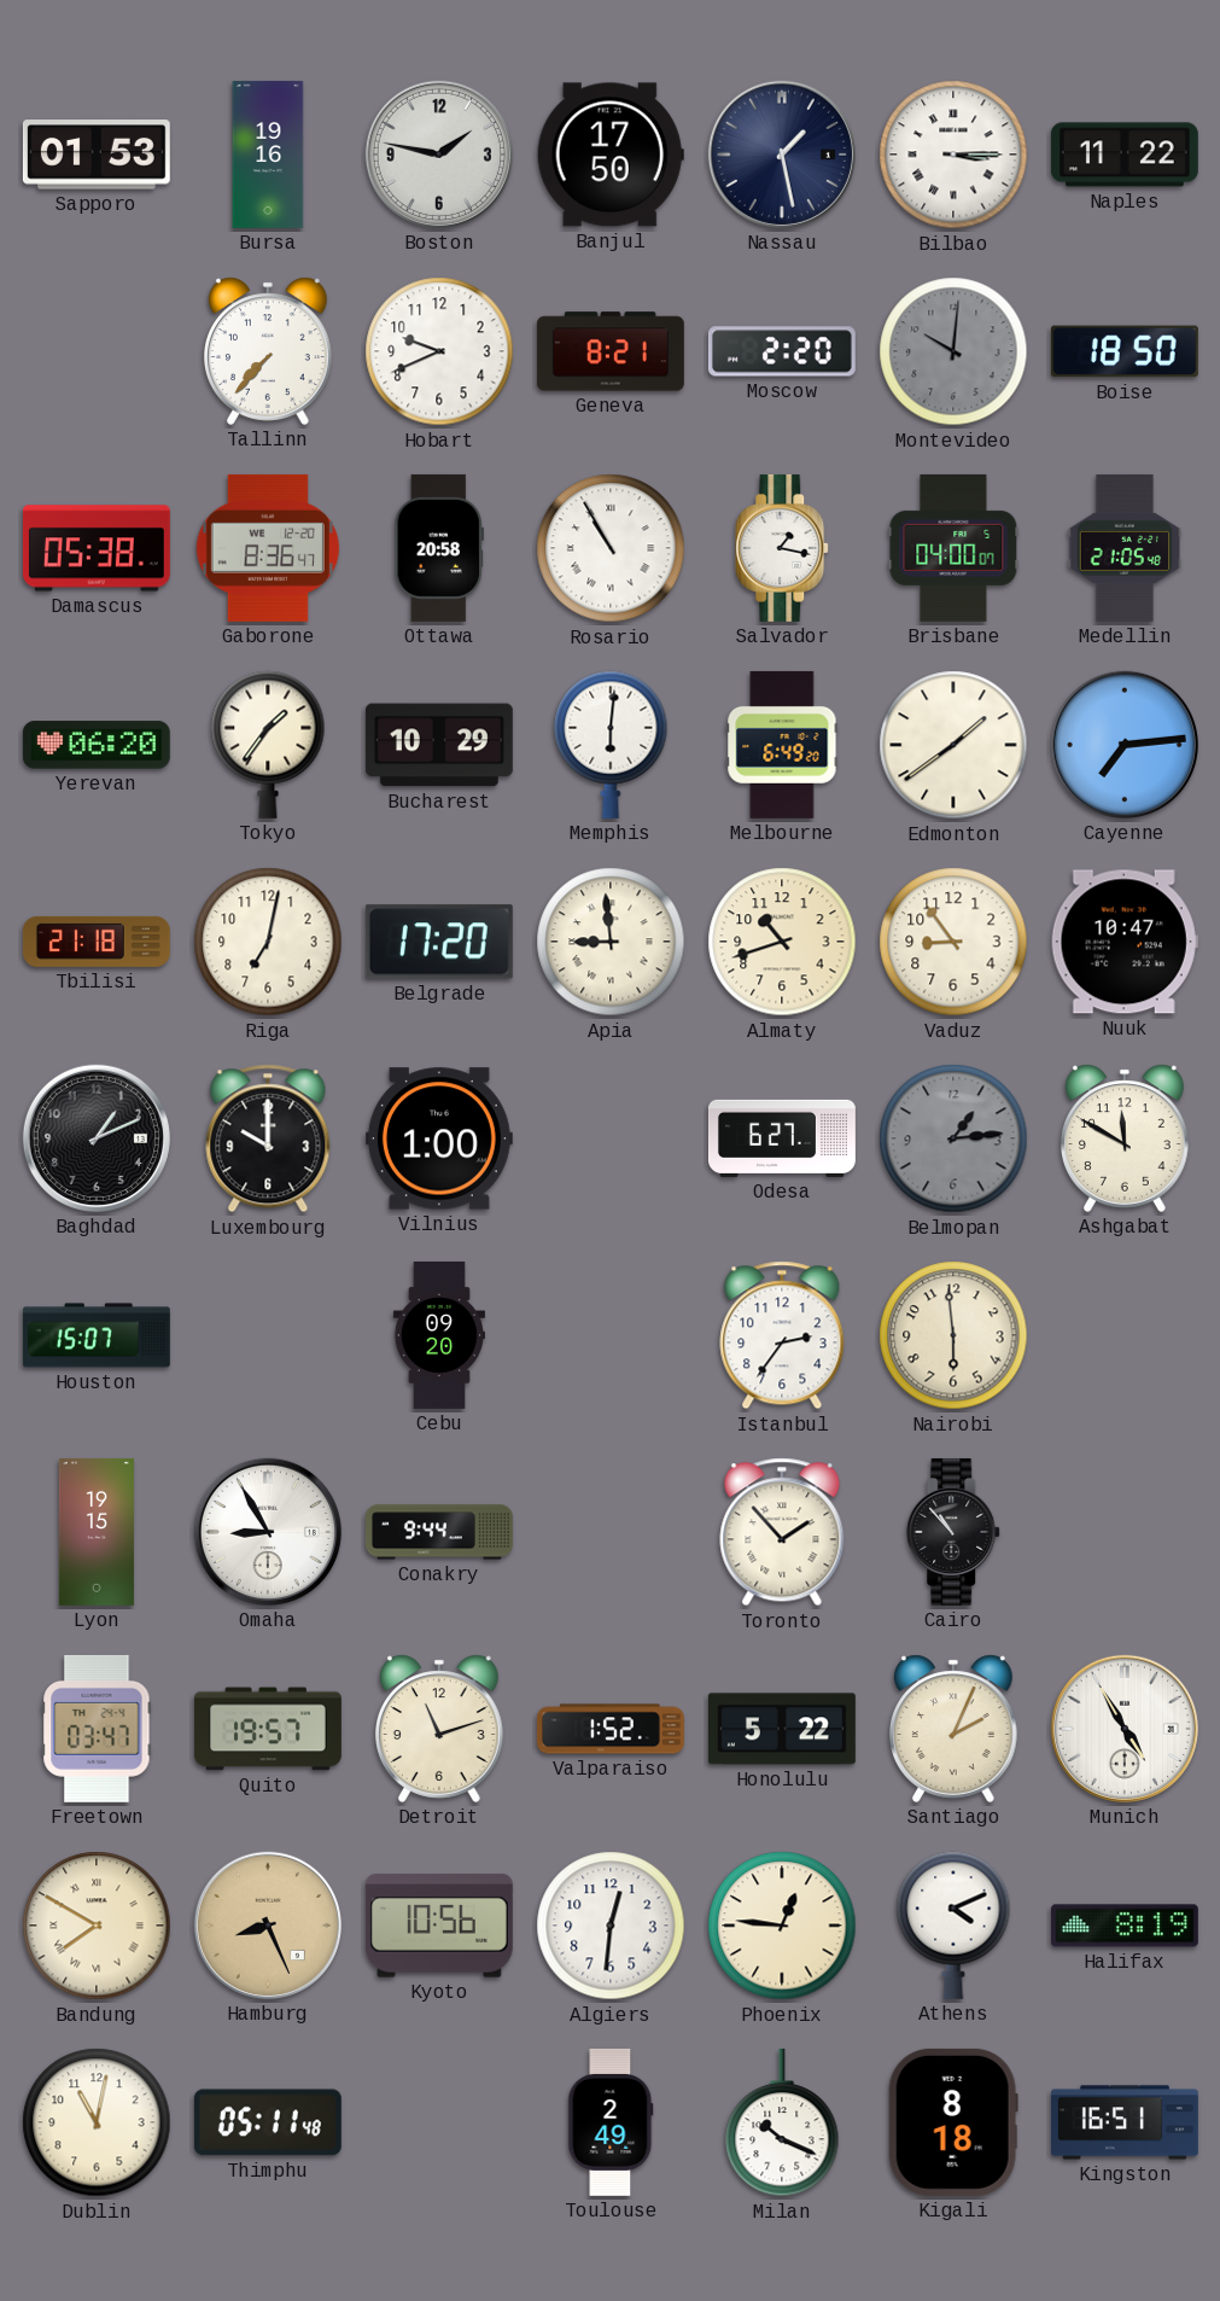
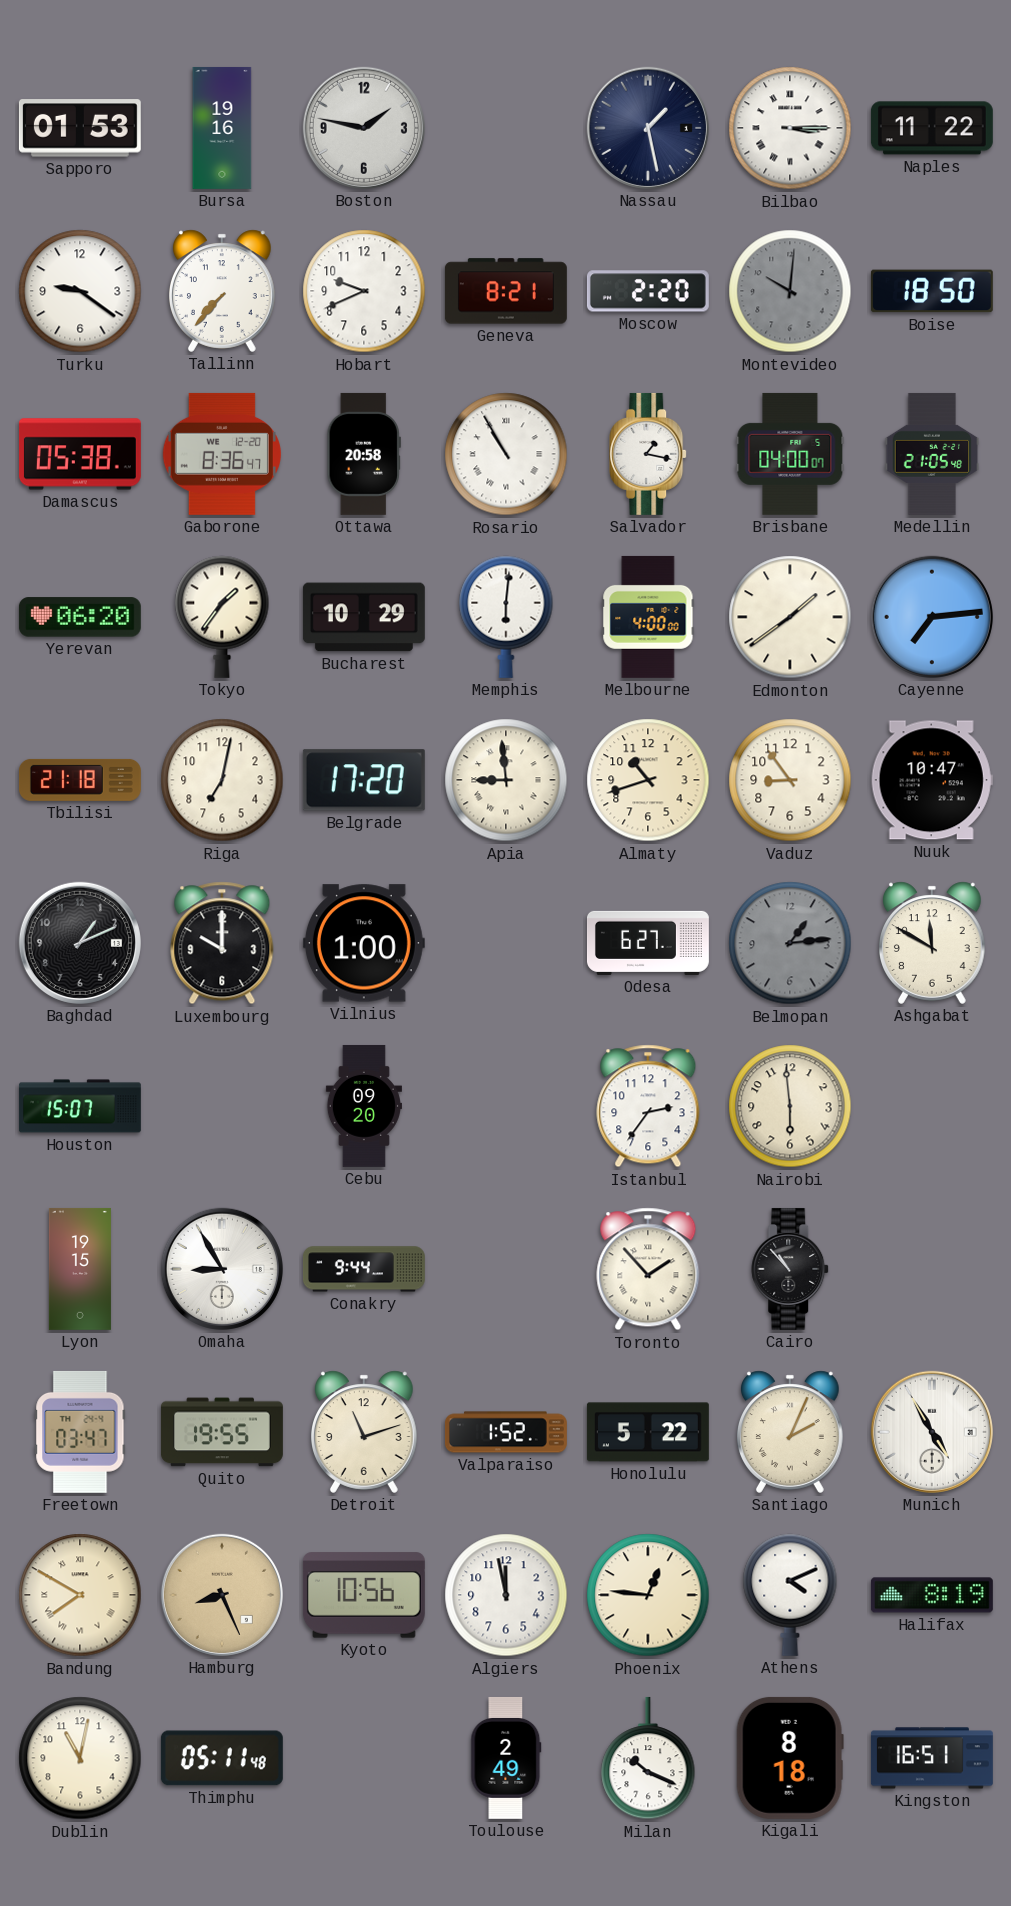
Banjul: 17:50 -> none (611, 155)
Turku: none -> 9:21 (80, 291)
Melbourne: 6:49 -> 4:00 (648, 617)
Quito: 19:57 -> 19:55 (222, 1432)
Algiers: 12:31 -> 11:58 (506, 1595)
